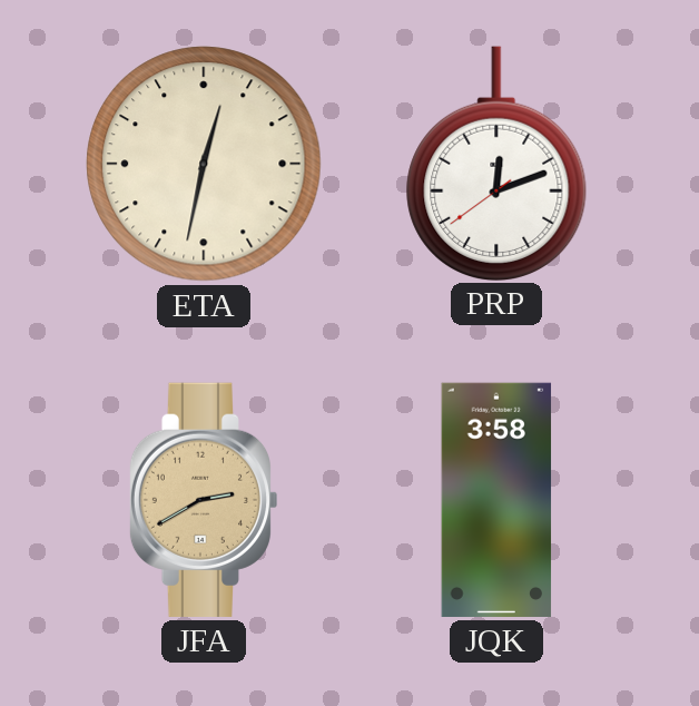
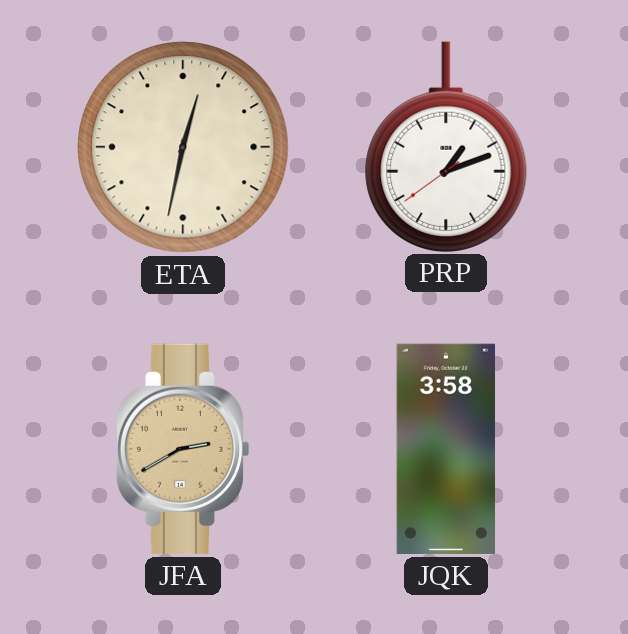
PRP: 12:11 -> 1:11 (446, 146)
